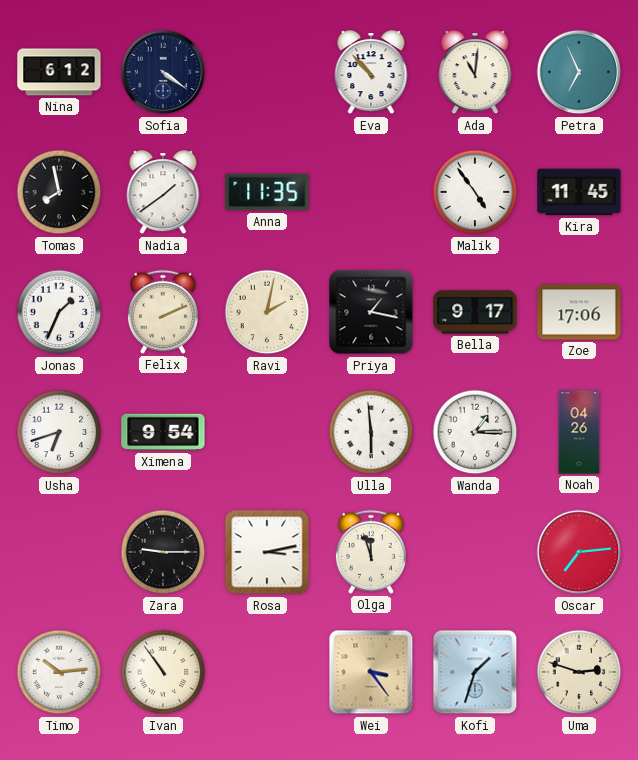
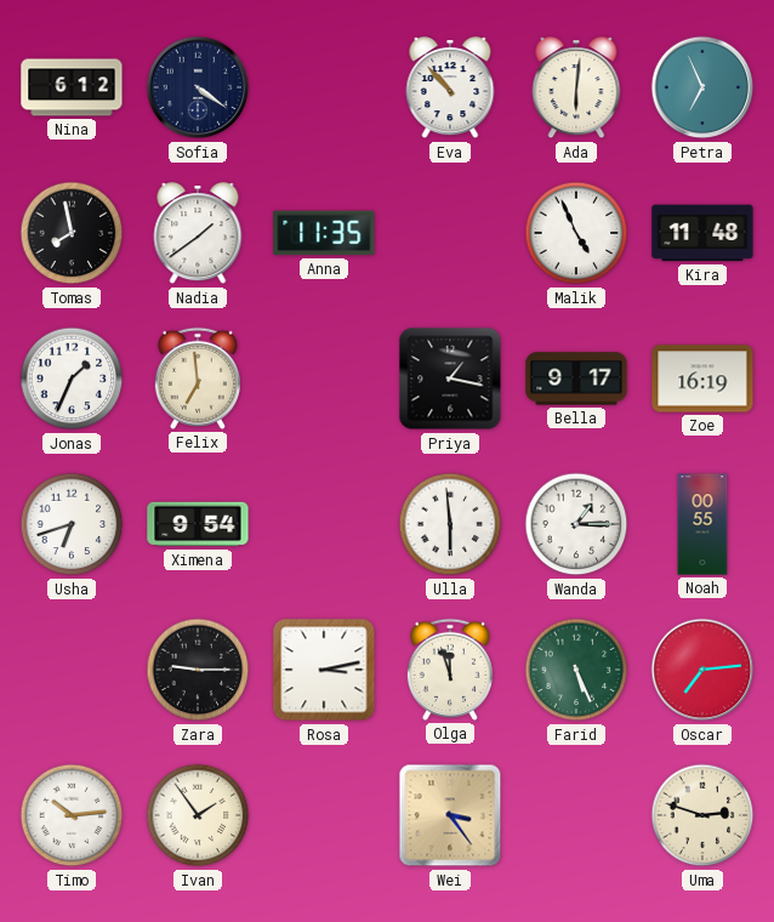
Ada: 11:01 -> 6:01 (576, 89)
Malik: 4:54 -> 4:56 (576, 233)
Kira: 11:45 -> 11:48 (702, 233)
Felix: 2:11 -> 6:59 (198, 379)
Ravi: 2:02 -> none (267, 312)
Zoe: 17:06 -> 16:19 (702, 379)
Noah: 04:26 -> 00:55 (702, 524)
Farid: none -> 5:26 (576, 670)
Ivan: 10:54 -> 1:54 (198, 815)
Kofi: 1:33 -> none (475, 672)
